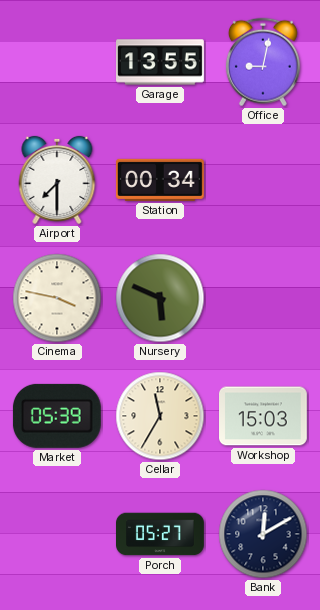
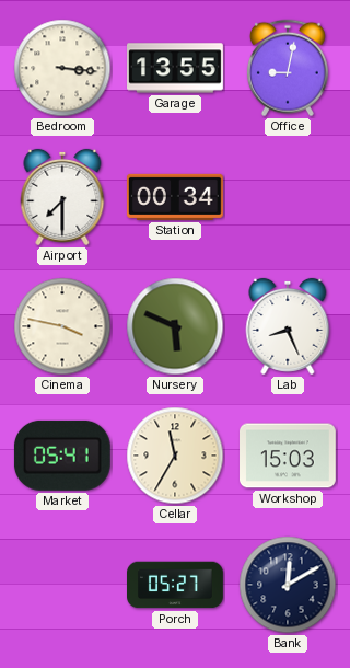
Bedroom: none -> 3:16 (62, 68)
Lab: none -> 8:26 (288, 326)
Market: 05:39 -> 05:41 (62, 456)
